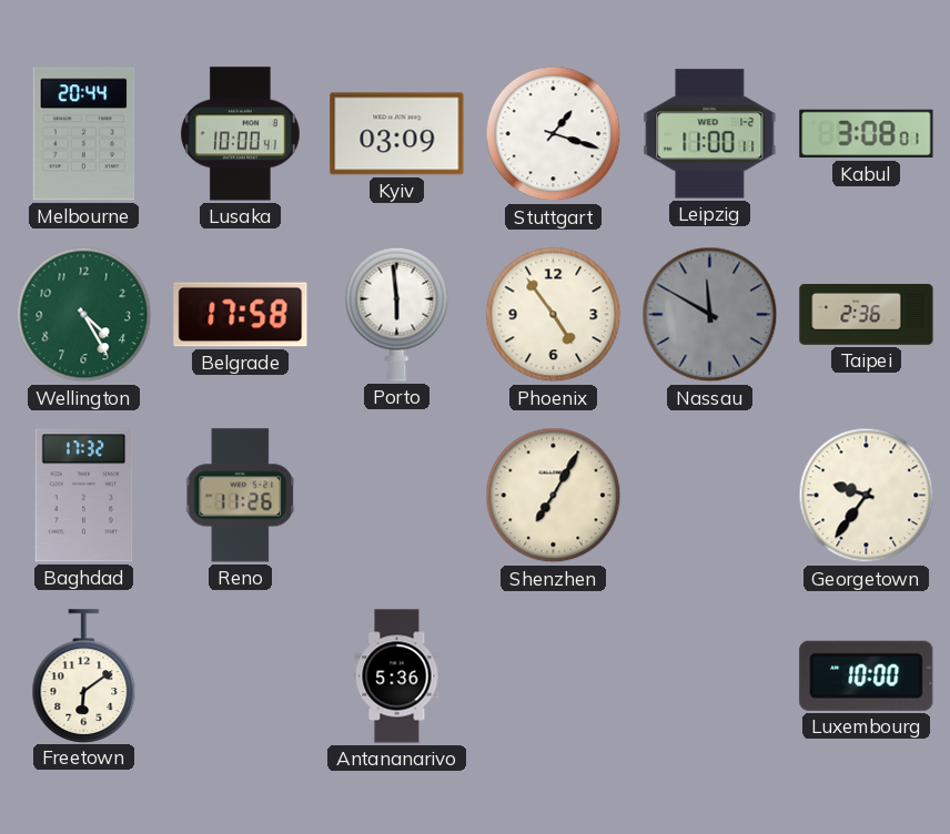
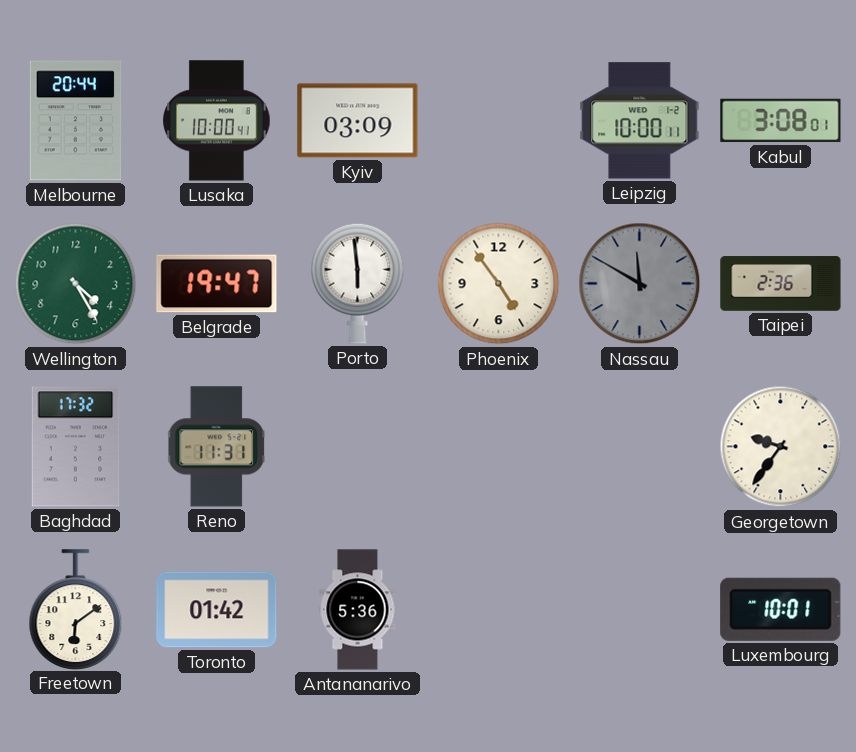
Stuttgart: 1:18 -> none (554, 134)
Leipzig: 11:00 -> 10:00 (640, 121)
Belgrade: 17:58 -> 19:47 (217, 284)
Reno: 11:26 -> 11:31 (217, 447)
Shenzhen: 7:05 -> none (554, 496)
Toronto: none -> 01:42 (217, 610)
Luxembourg: 10:00 -> 10:01 (781, 609)
